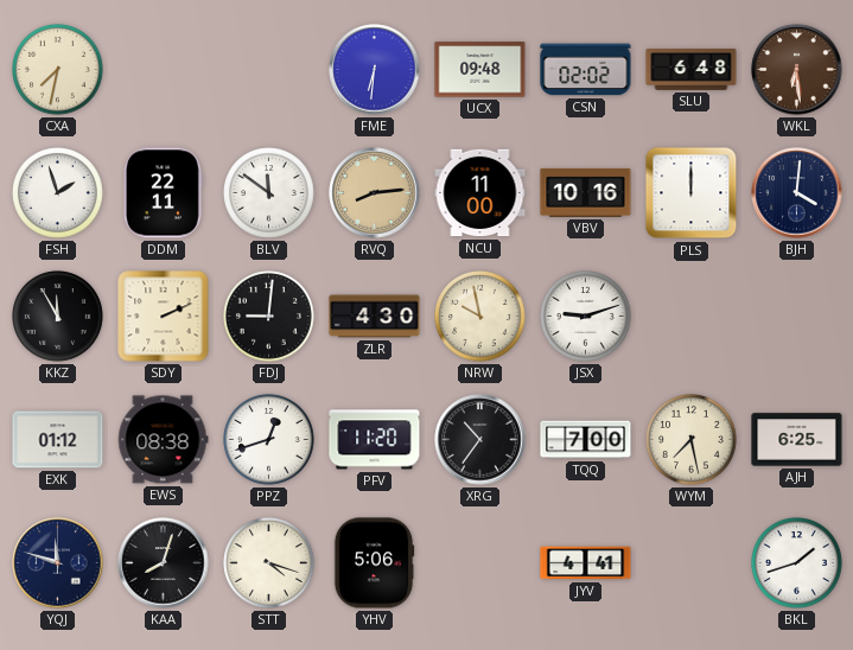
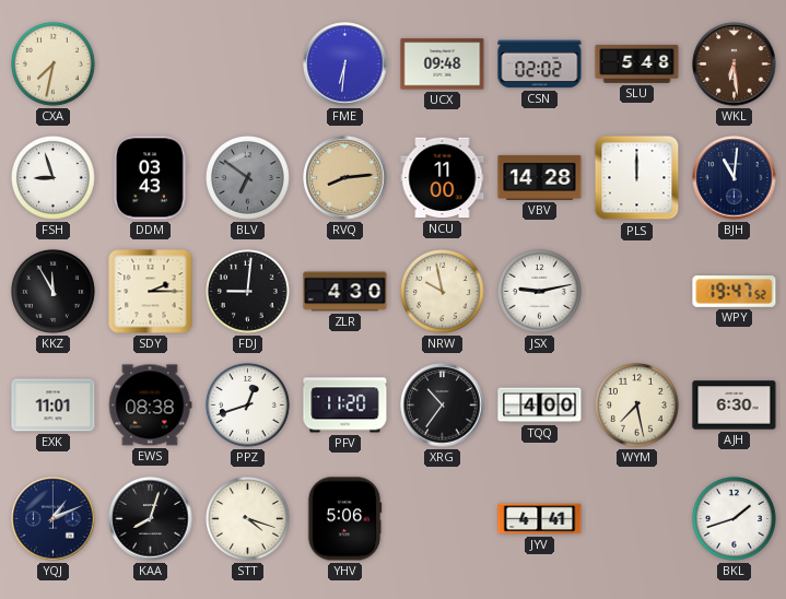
SLU: 6:48 -> 5:48 (637, 63)
FSH: 1:57 -> 8:57 (54, 178)
DDM: 22:11 -> 03:43 (150, 178)
BLV: 11:51 -> 6:51 (248, 178)
BLV dial: white -> grey (248, 178)
VBV: 10:16 -> 14:28 (540, 177)
BJH: 4:01 -> 11:01 (735, 178)
SDY: 2:11 -> 2:15 (151, 292)
JSX: 9:12 -> 9:13 (540, 292)
WPY: none -> 19:47 (735, 292)
EXK: 01:12 -> 11:01 (54, 406)
TQQ: 7:00 -> 4:00 (540, 406)
AJH: 6:25 -> 6:30 (735, 406)
YQJ: 11:48 -> 1:11 (54, 519)
